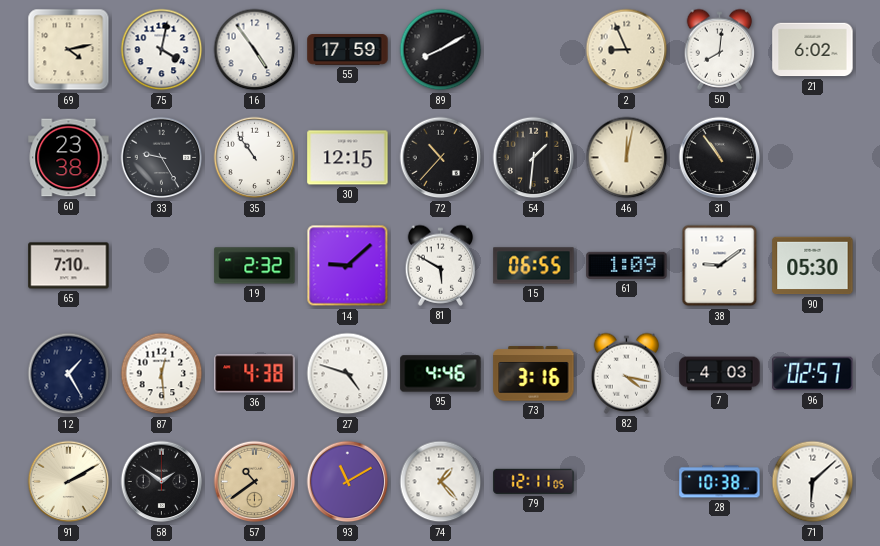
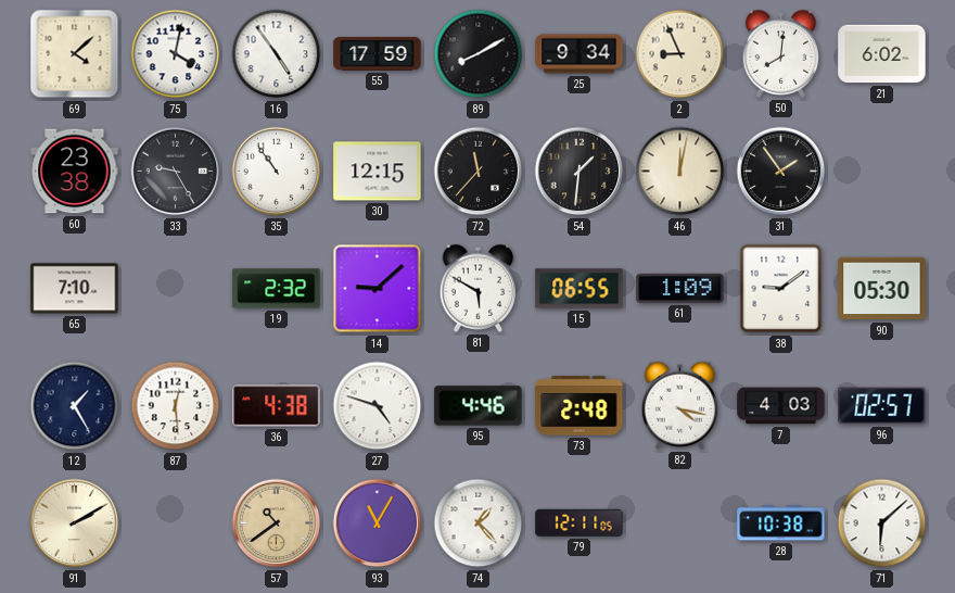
69: 4:13 -> 4:08 (75, 54)
25: none -> 9:34 (580, 54)
72: 10:37 -> 11:37 (479, 172)
31: 10:54 -> 1:54 (781, 172)
73: 3:16 -> 2:48 (580, 406)
58: 1:51 -> none (162, 482)
93: 11:10 -> 11:05 (378, 523)
